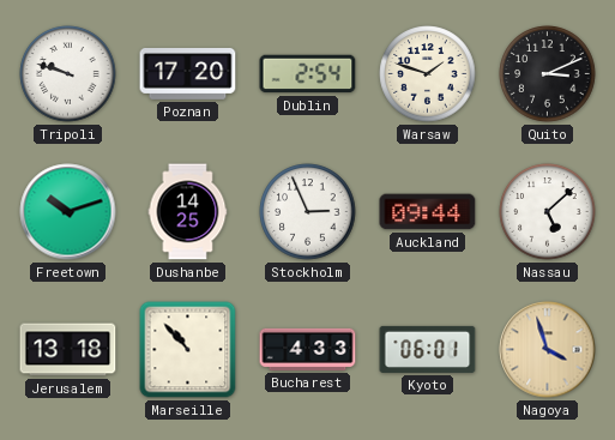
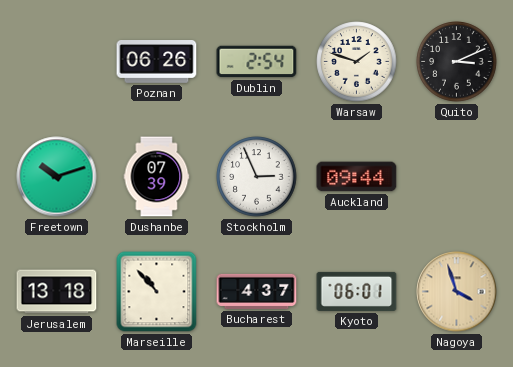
Tripoli: 9:48 -> none (68, 74)
Poznan: 17:20 -> 06:26 (157, 62)
Dushanbe: 14:25 -> 07:39 (157, 177)
Nassau: 5:08 -> none (548, 212)
Bucharest: 4:33 -> 4:37 (257, 291)
